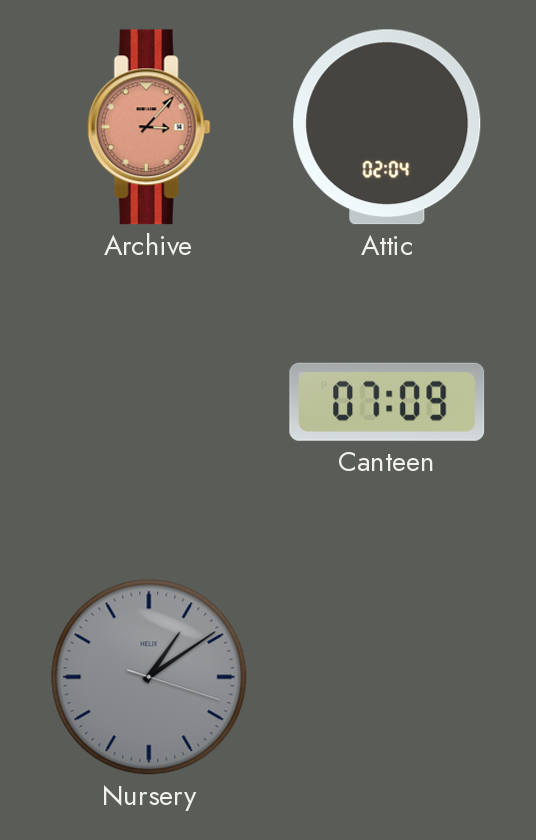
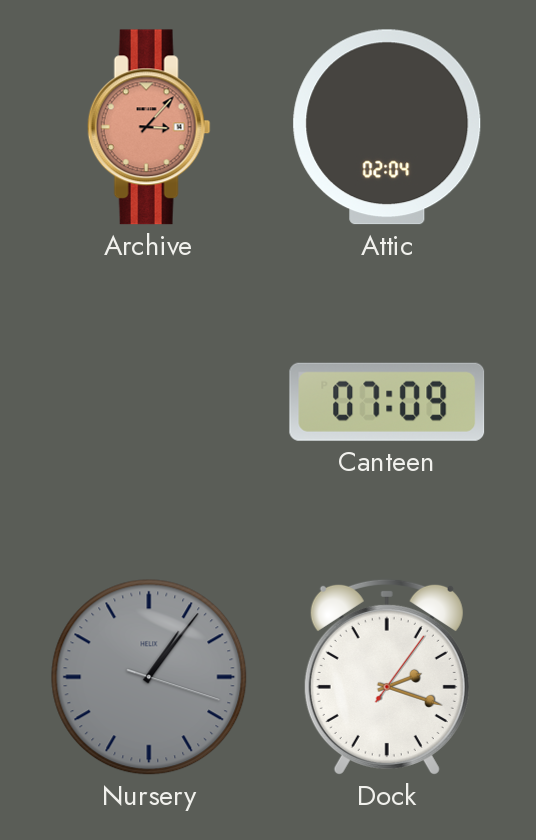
Nursery: 1:09 -> 1:06 (149, 677)
Dock: none -> 2:18 (387, 677)
